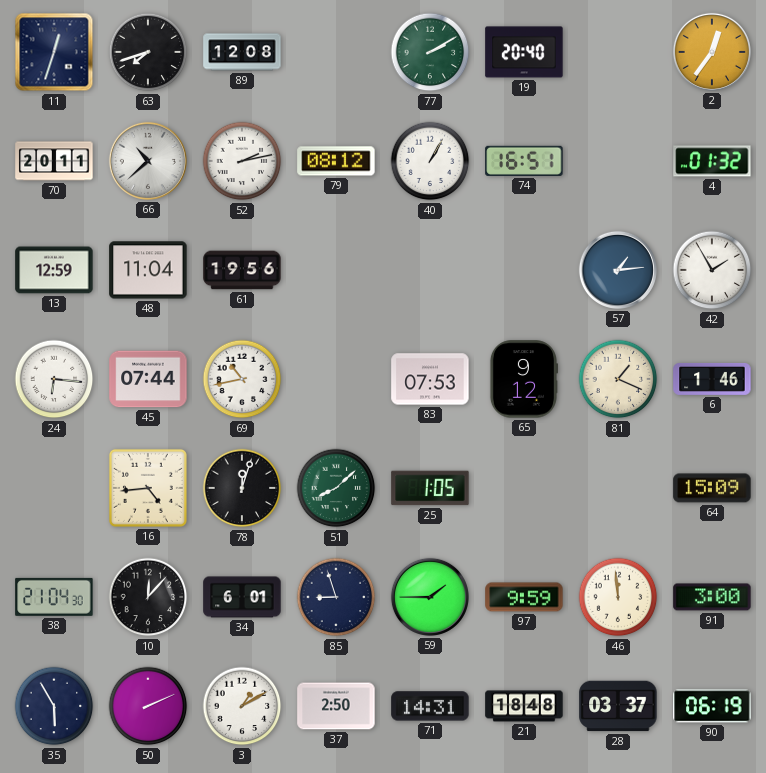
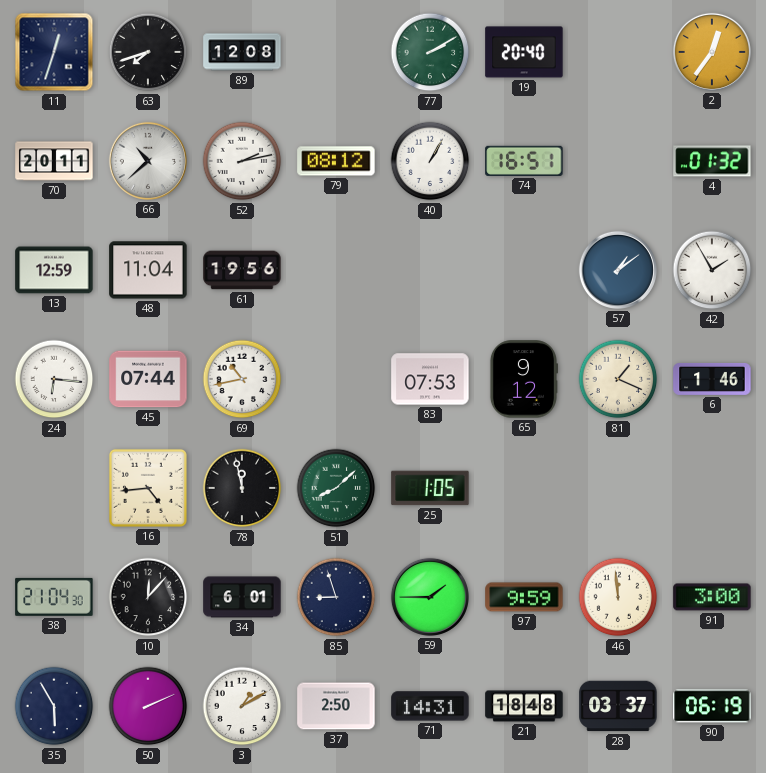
57: 1:14 -> 1:09 (618, 270)
78: 12:03 -> 11:58 (242, 488)
64: 15:09 -> none (712, 488)
